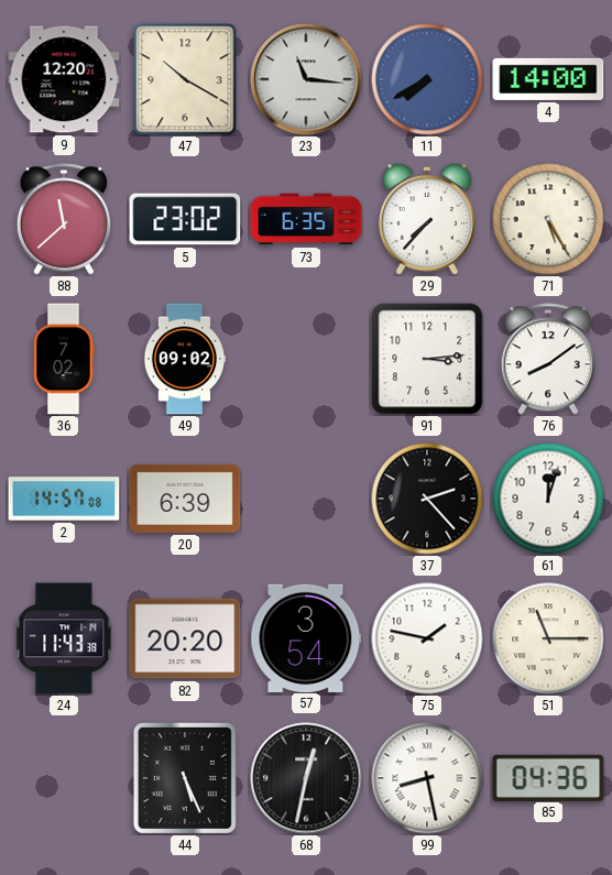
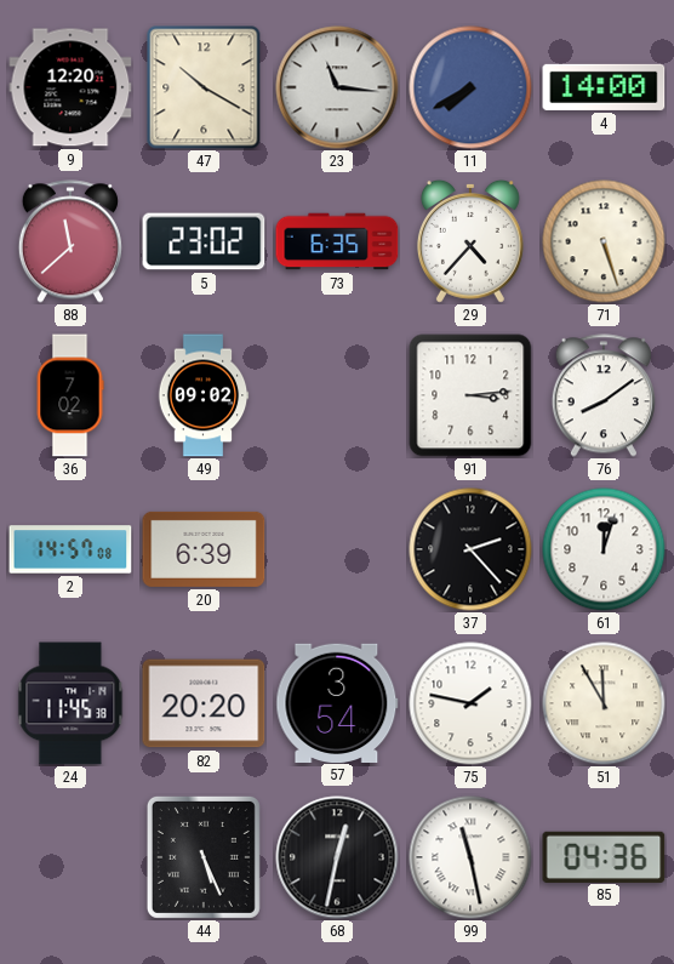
29: 7:37 -> 4:37 (470, 241)
71: 5:25 -> 5:27 (604, 241)
24: 11:43 -> 11:45 (70, 703)
51: 11:15 -> 11:55 (604, 703)
99: 8:28 -> 11:28 (470, 857)
